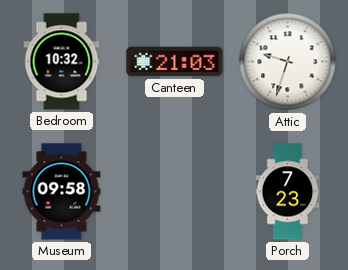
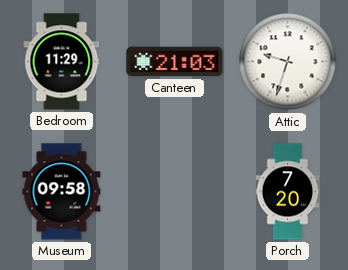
Bedroom: 10:32 -> 11:29 (62, 62)
Porch: 7:23 -> 7:20 (288, 192)
